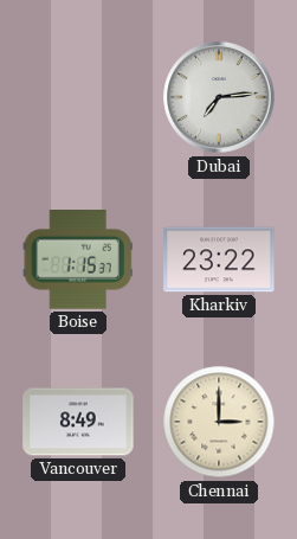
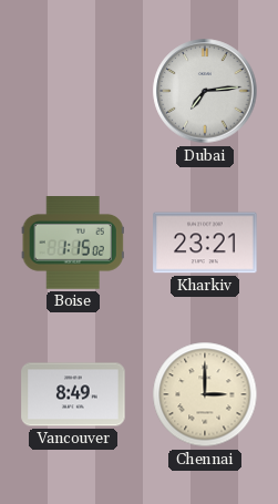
Boise: 1:15:37 -> 1:15:02 (73, 244)
Kharkiv: 23:22 -> 23:21 (205, 243)
